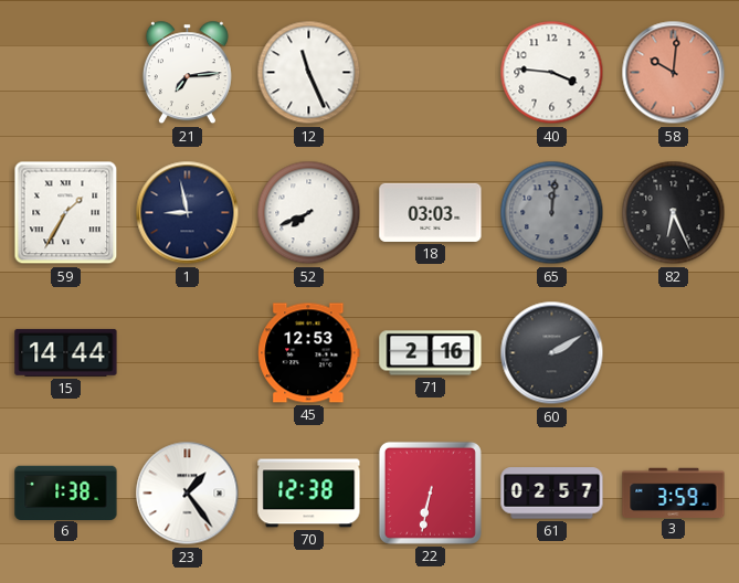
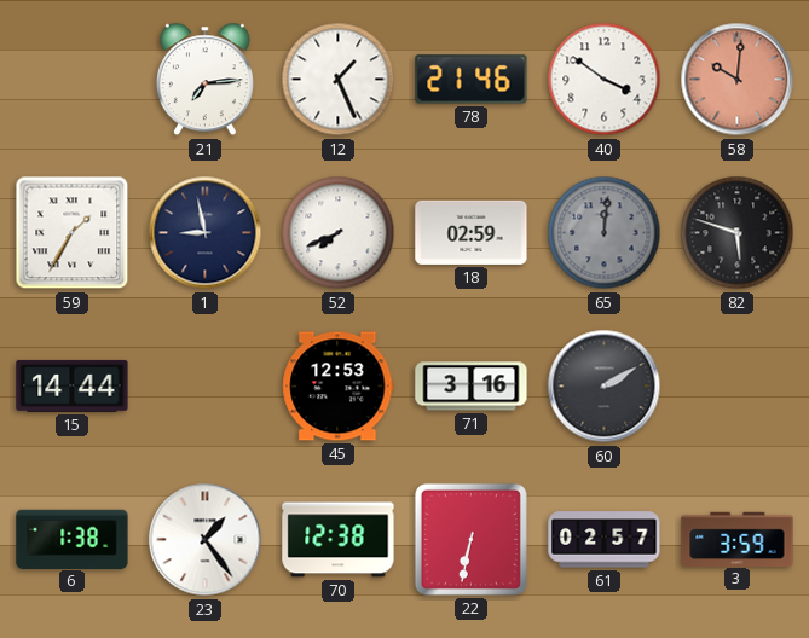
12: 11:26 -> 1:26 (339, 80)
78: none -> 21:46 (472, 80)
40: 3:46 -> 3:51 (605, 80)
18: 03:03 -> 02:59 (472, 232)
82: 6:26 -> 5:48 (738, 233)
71: 2:16 -> 3:16 (472, 387)
